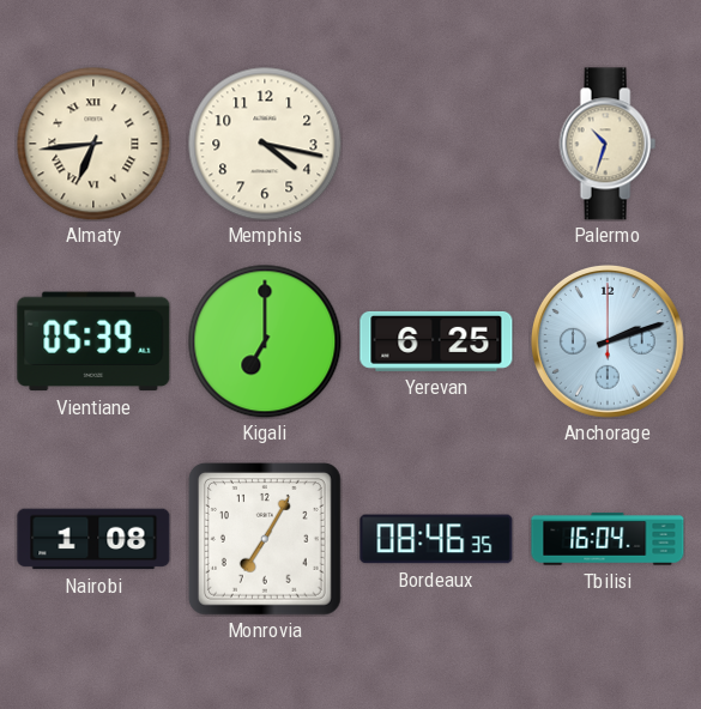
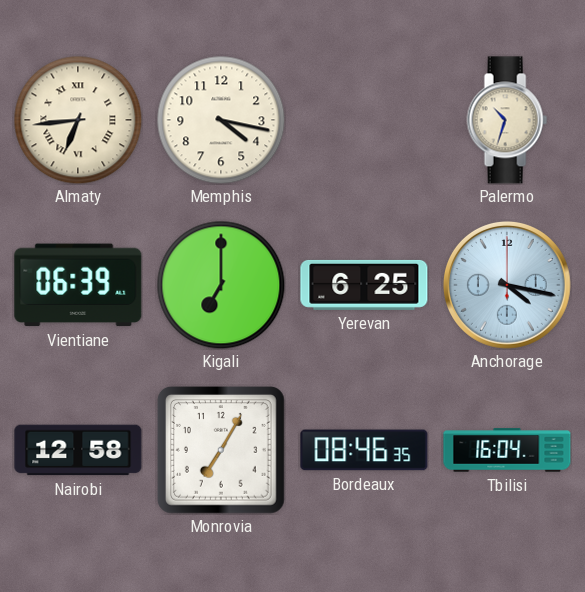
Vientiane: 05:39 -> 06:39 (78, 285)
Anchorage: 2:12 -> 4:17 (507, 285)
Nairobi: 1:08 -> 12:58 (78, 450)
